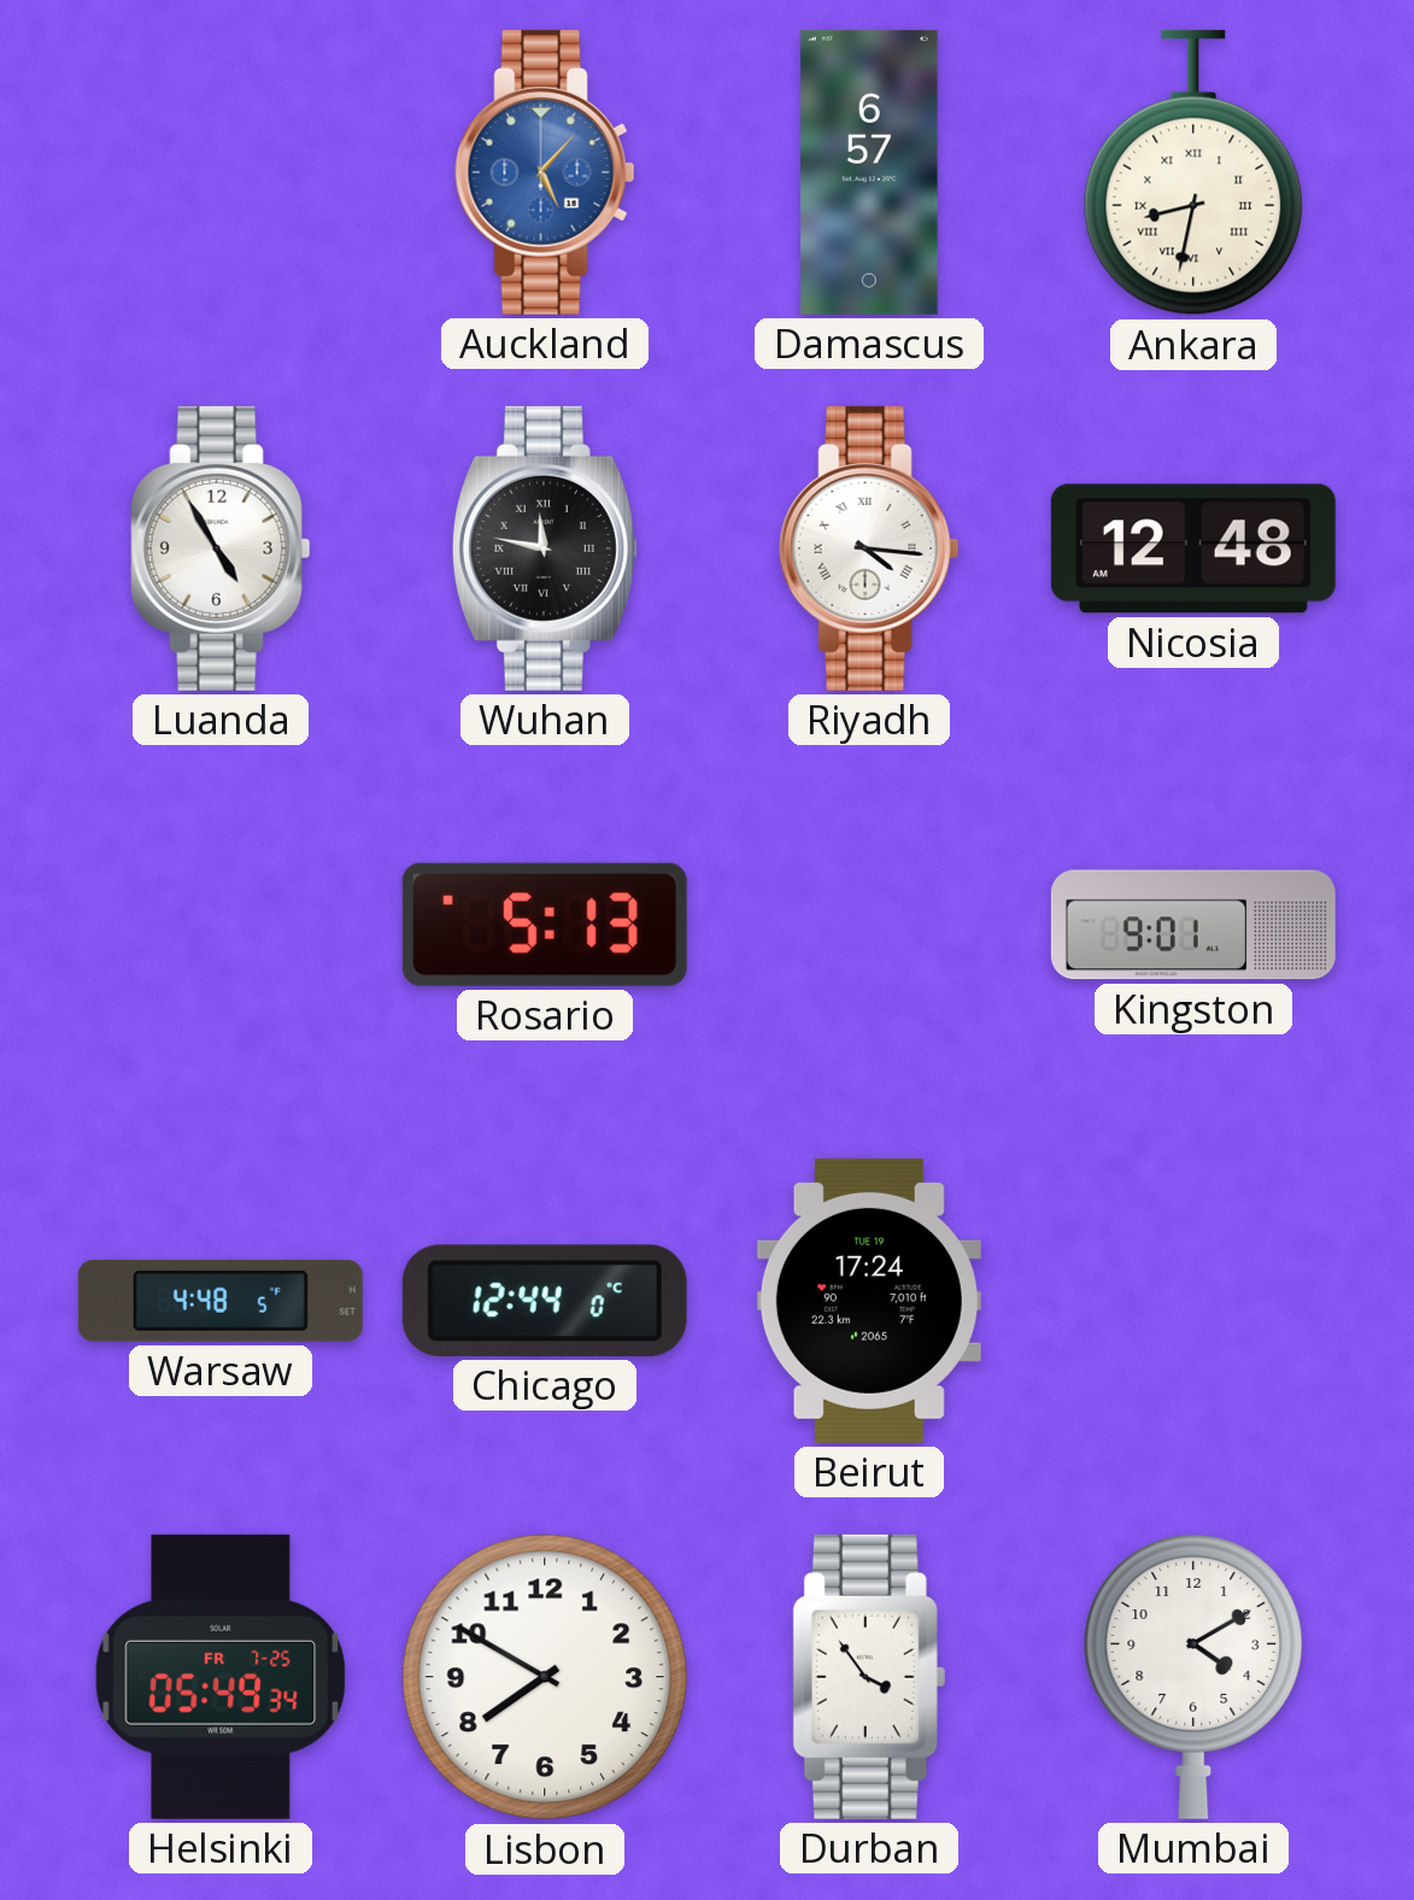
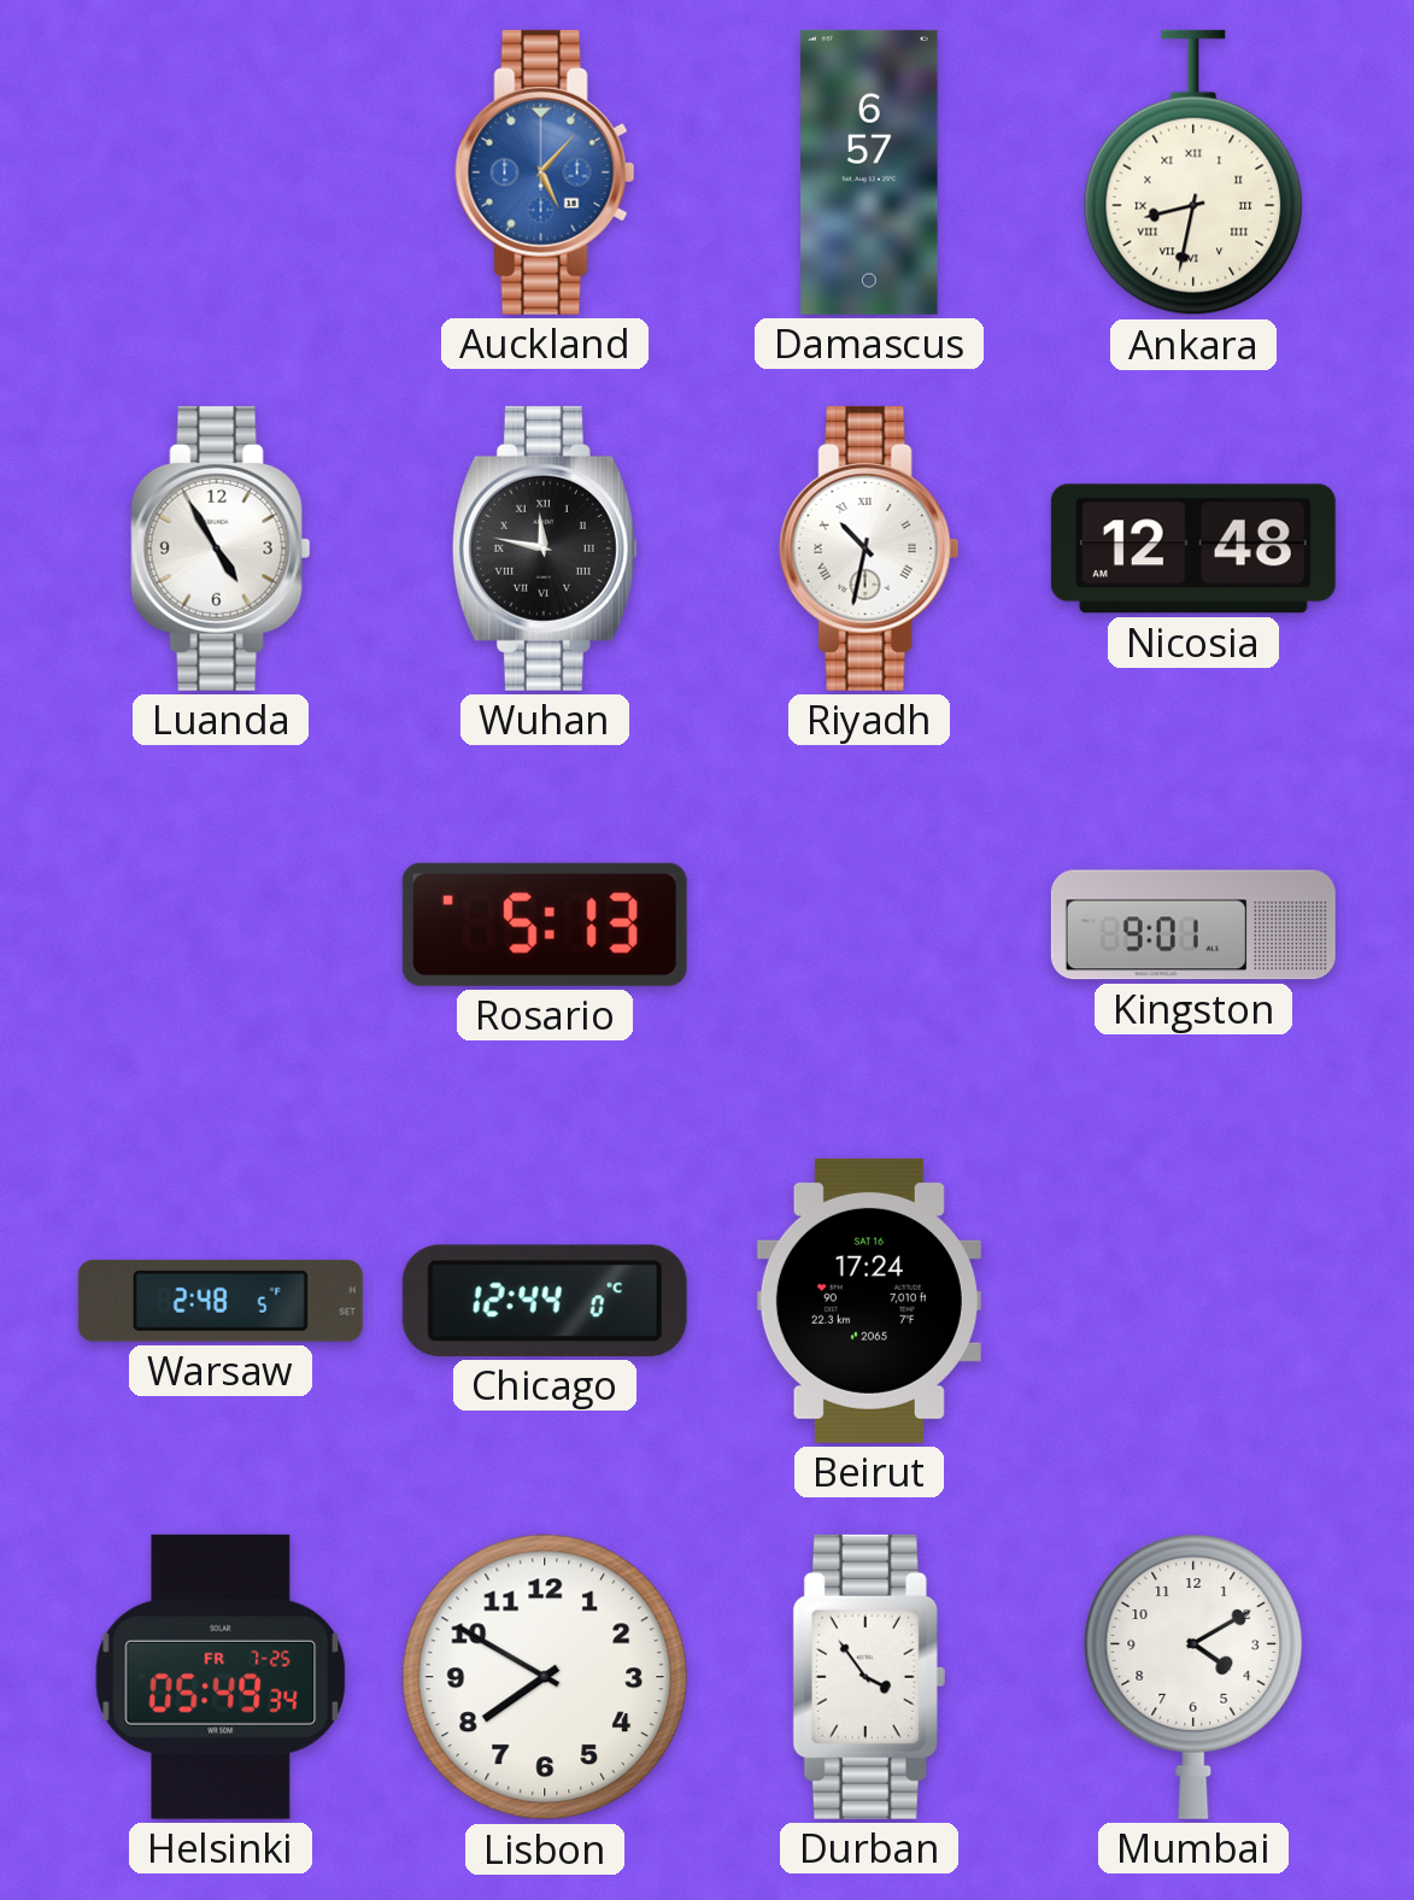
Riyadh: 4:16 -> 10:32 (869, 549)
Warsaw: 4:48 -> 2:48 (221, 1301)
Beirut date: TUE 19 -> SAT 16 (869, 1301)
